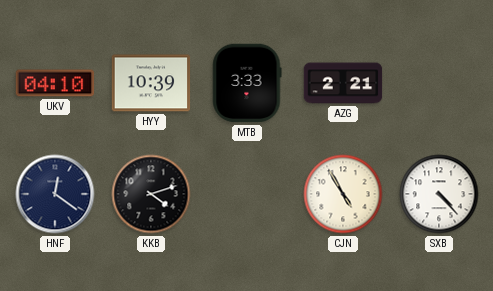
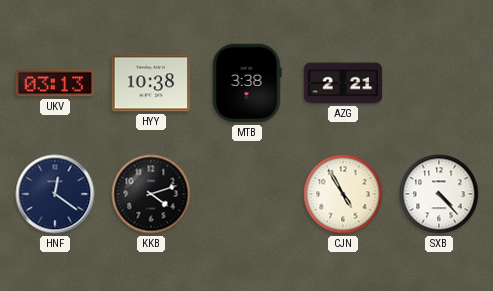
UKV: 04:10 -> 03:13 (55, 83)
HYY: 10:39 -> 10:38 (151, 83)
MTB: 3:33 -> 3:38 (247, 83)
